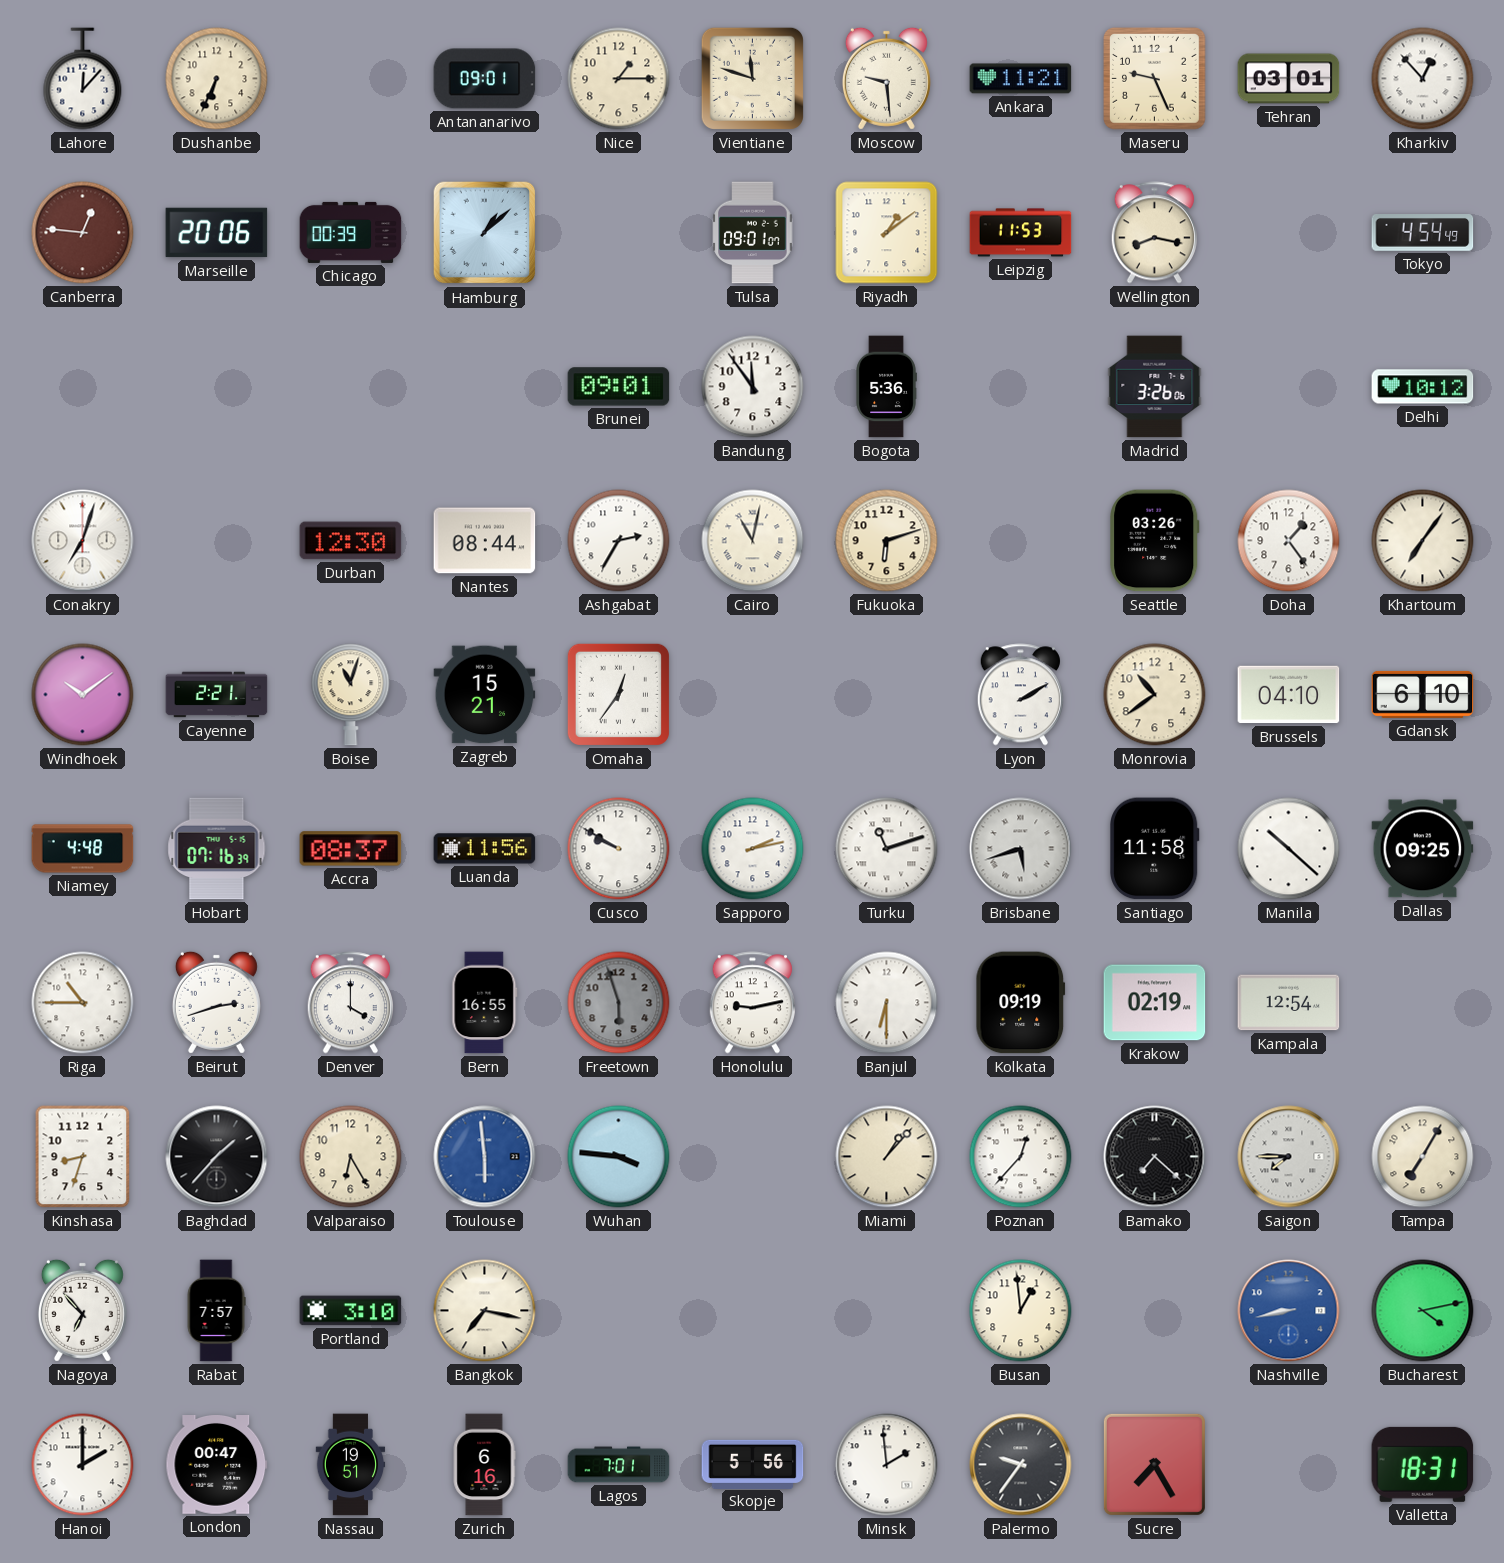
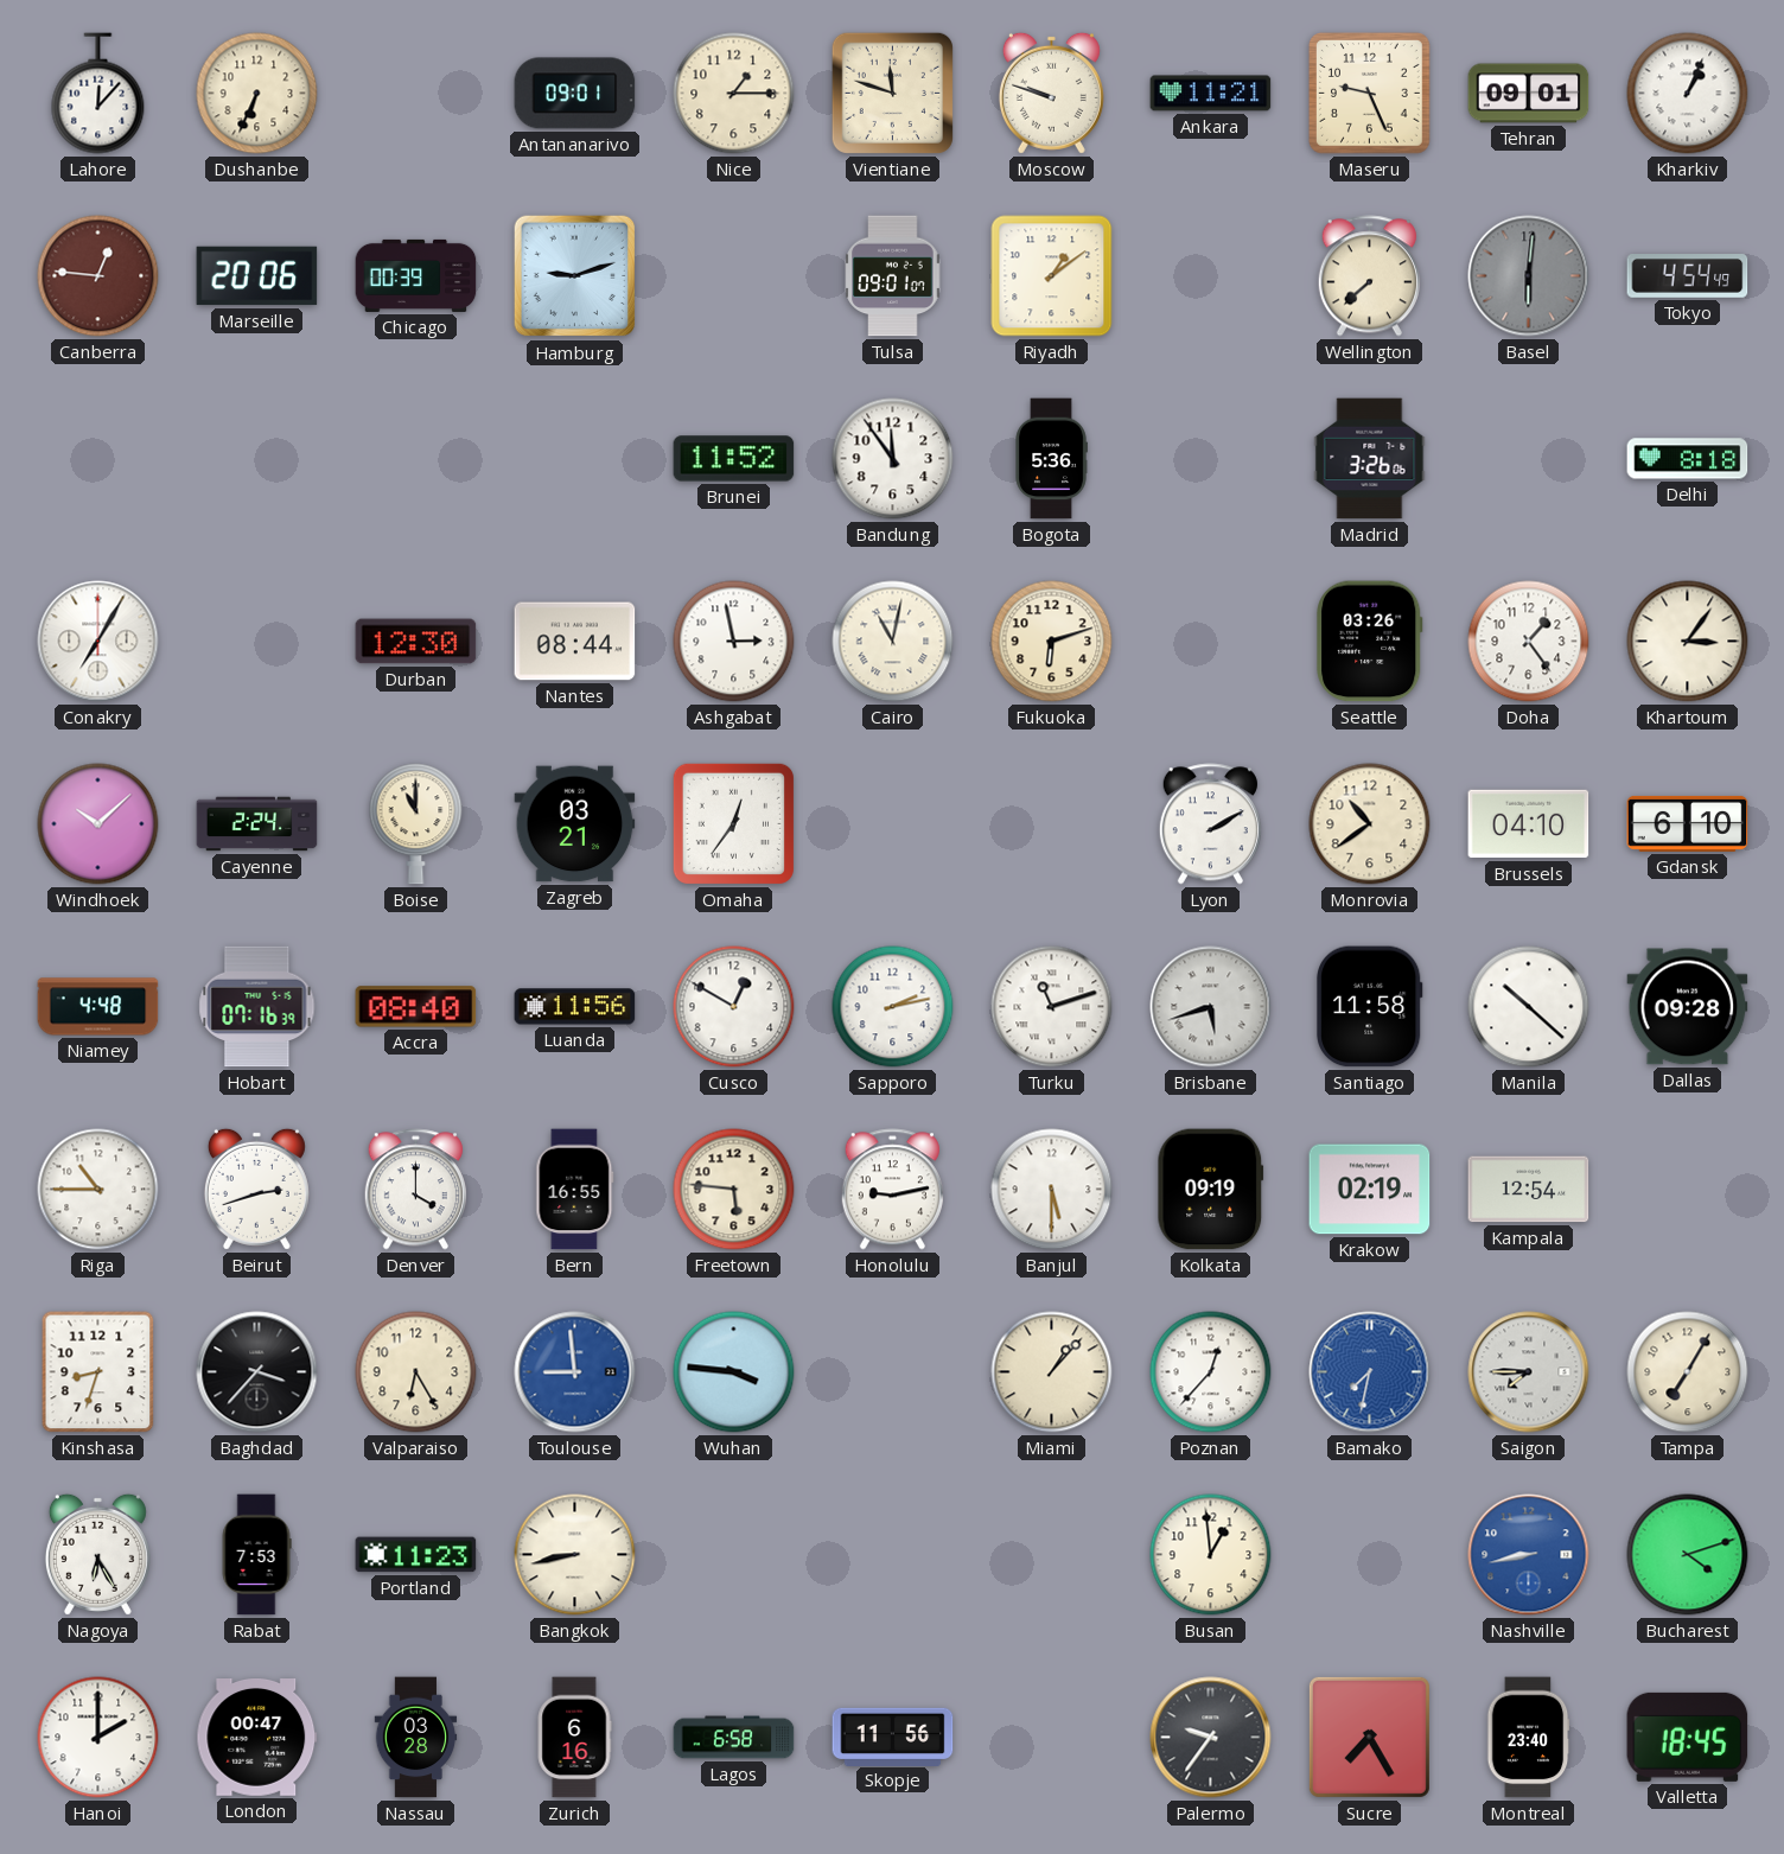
Moscow: 9:29 -> 9:48 (1051, 93)
Tehran: 03:01 -> 09:01 (1529, 94)
Kharkiv: 12:53 -> 1:04 (1688, 94)
Hamburg: 1:08 -> 9:12 (575, 276)
Leipzig: 11:53 -> none (1021, 233)
Wellington: 8:17 -> 7:38 (1369, 276)
Basel: none -> 6:01 (1529, 276)
Brunei: 09:01 -> 11:52 (734, 459)
Delhi: 10:12 -> 8:18 (1688, 459)
Conakry: 7:03 -> 7:05 (98, 642)
Ashgabat: 2:35 -> 2:58 (734, 642)
Khartoum: 7:06 -> 3:06 (1688, 642)
Windhoek: 10:09 -> 10:08 (98, 824)
Cayenne: 2:21 -> 2:24 (257, 824)
Boise: 11:03 -> 11:00 (416, 824)
Zagreb: 15:21 -> 03:21 (575, 824)
Accra: 08:37 -> 08:40 (416, 1007)
Cusco: 9:50 -> 12:50 (734, 1007)
Dallas: 09:25 -> 09:28 (1688, 1007)
Freetown: 5:57 -> 5:46 (734, 1190)
Freetown dial: grey -> cream (734, 1190)
Banjul: 6:30 -> 5:30 (1052, 1190)
Baghdad: 1:37 -> 3:37 (257, 1372)
Toulouse: 5:59 -> 8:59 (575, 1372)
Bamako: 7:22 -> 7:32 (1370, 1372)
Bamako dial: black -> blue (1370, 1372)
Nagoya: 6:53 -> 6:25 (97, 1554)
Rabat: 7:57 -> 7:53 (256, 1555)
Portland: 3:10 -> 11:23 (416, 1555)
Bangkok: 7:17 -> 8:43 (575, 1555)
Bucharest: 4:13 -> 4:12 (1688, 1555)
Nassau: 19:51 -> 03:28 (416, 1738)
Lagos: 7:01 -> 6:58 (734, 1738)
Skopje: 5:56 -> 11:56 (893, 1737)
Minsk: 1:59 -> none (887, 1465)
Montreal: none -> 23:40 (1528, 1738)
Valletta: 18:31 -> 18:45 (1688, 1737)
